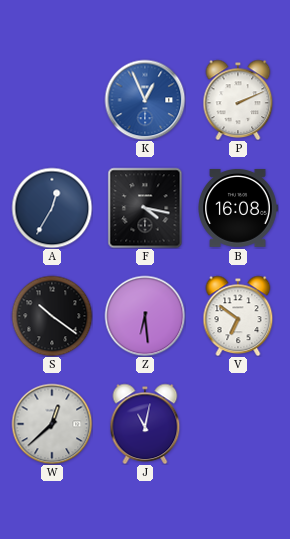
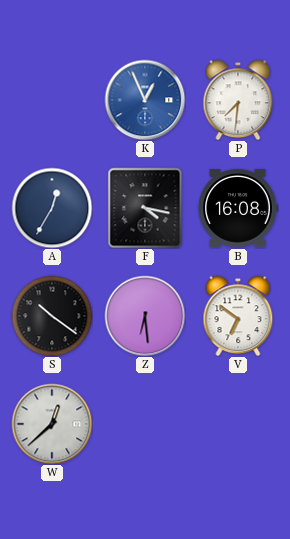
P: 2:11 -> 7:31 (238, 100)
J: 11:02 -> none (145, 424)
